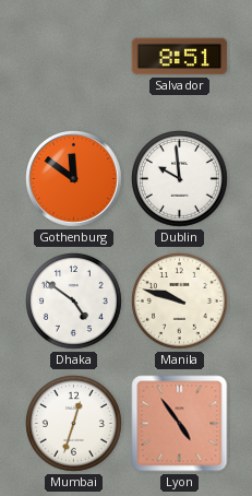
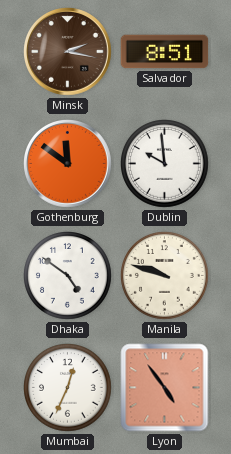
Minsk: none -> 2:17 (68, 52)
Mumbai: 12:33 -> 12:34 (68, 388)
